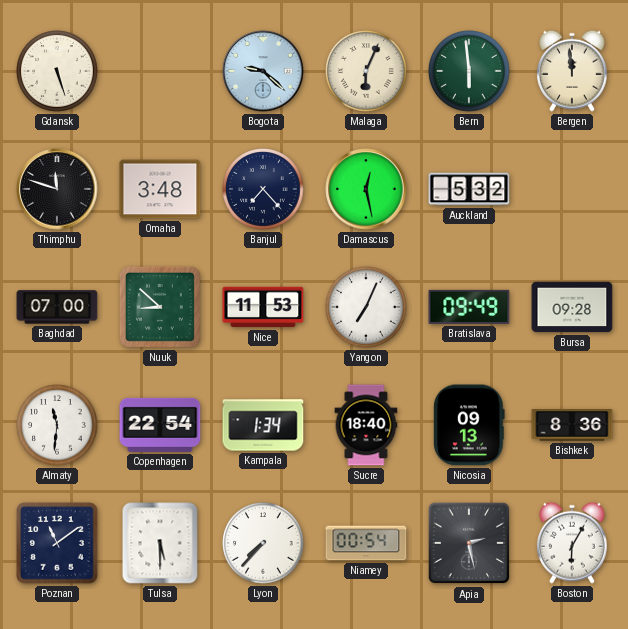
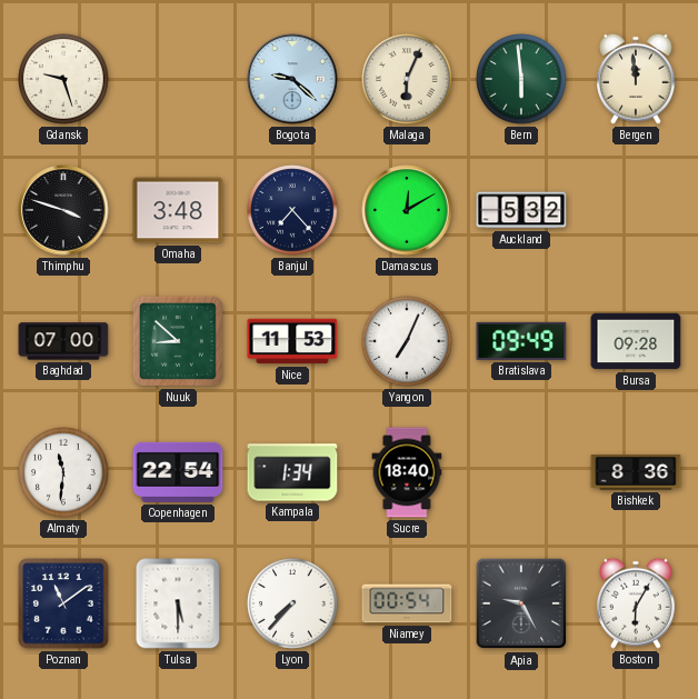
Gdansk: 5:27 -> 9:27 (63, 79)
Thimphu: 11:48 -> 3:48 (63, 210)
Damascus: 12:28 -> 12:10 (407, 210)
Nicosia: 09:13 -> none (469, 425)
Apia: 2:28 -> 9:25 (521, 603)
